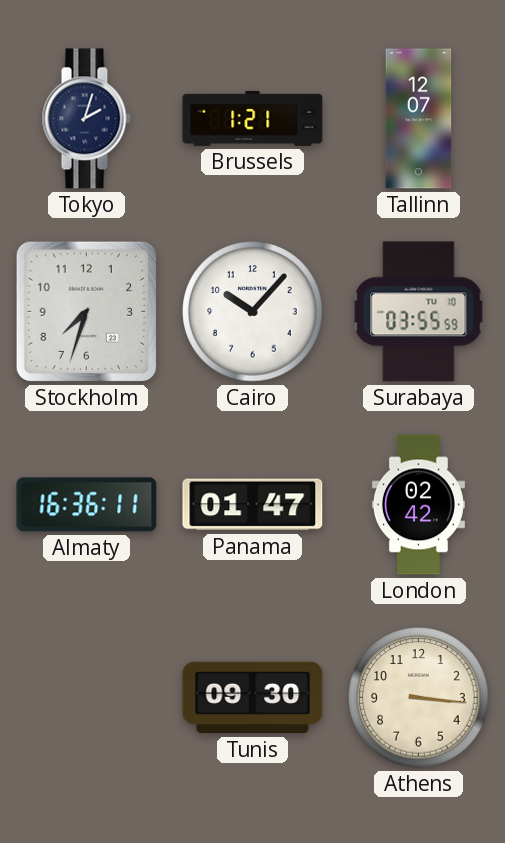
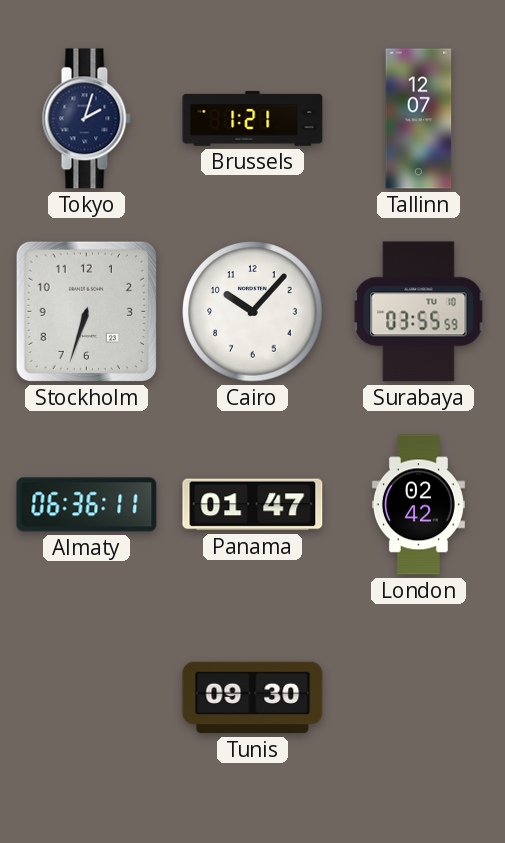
Stockholm: 7:33 -> 6:33 (86, 311)
Almaty: 16:36 -> 06:36 (87, 505)
Athens: 3:16 -> none (419, 698)
